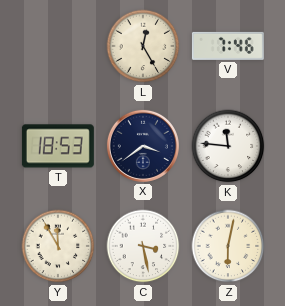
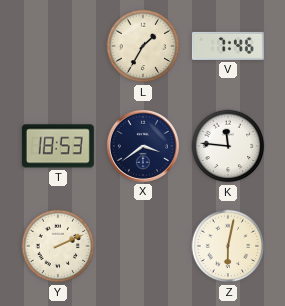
L: 12:25 -> 1:35 (143, 46)
Y: 11:55 -> 2:11 (58, 246)
C: 3:28 -> none (143, 246)
